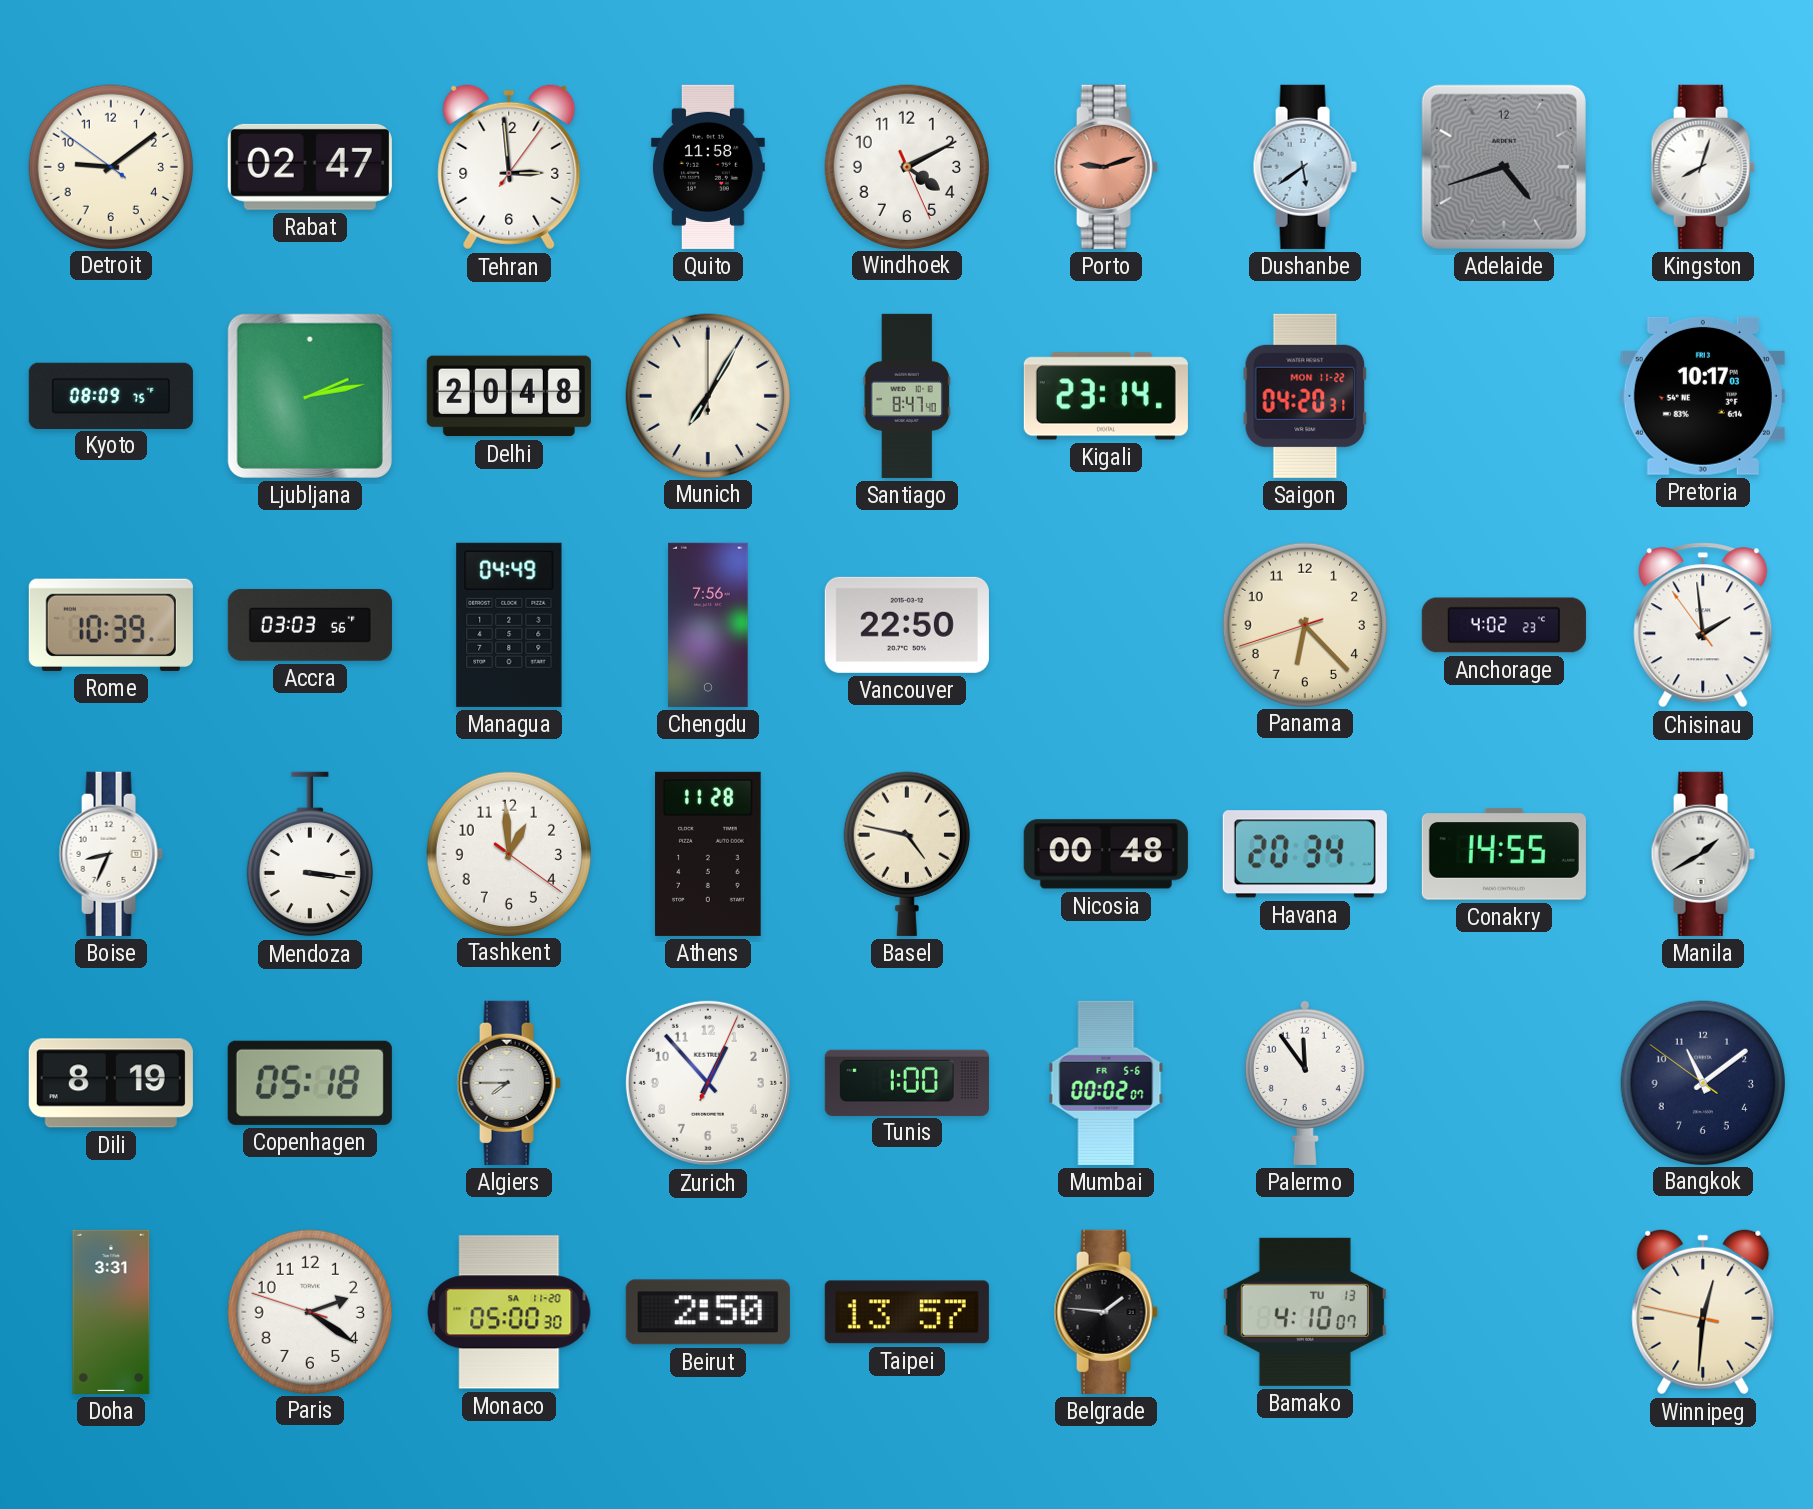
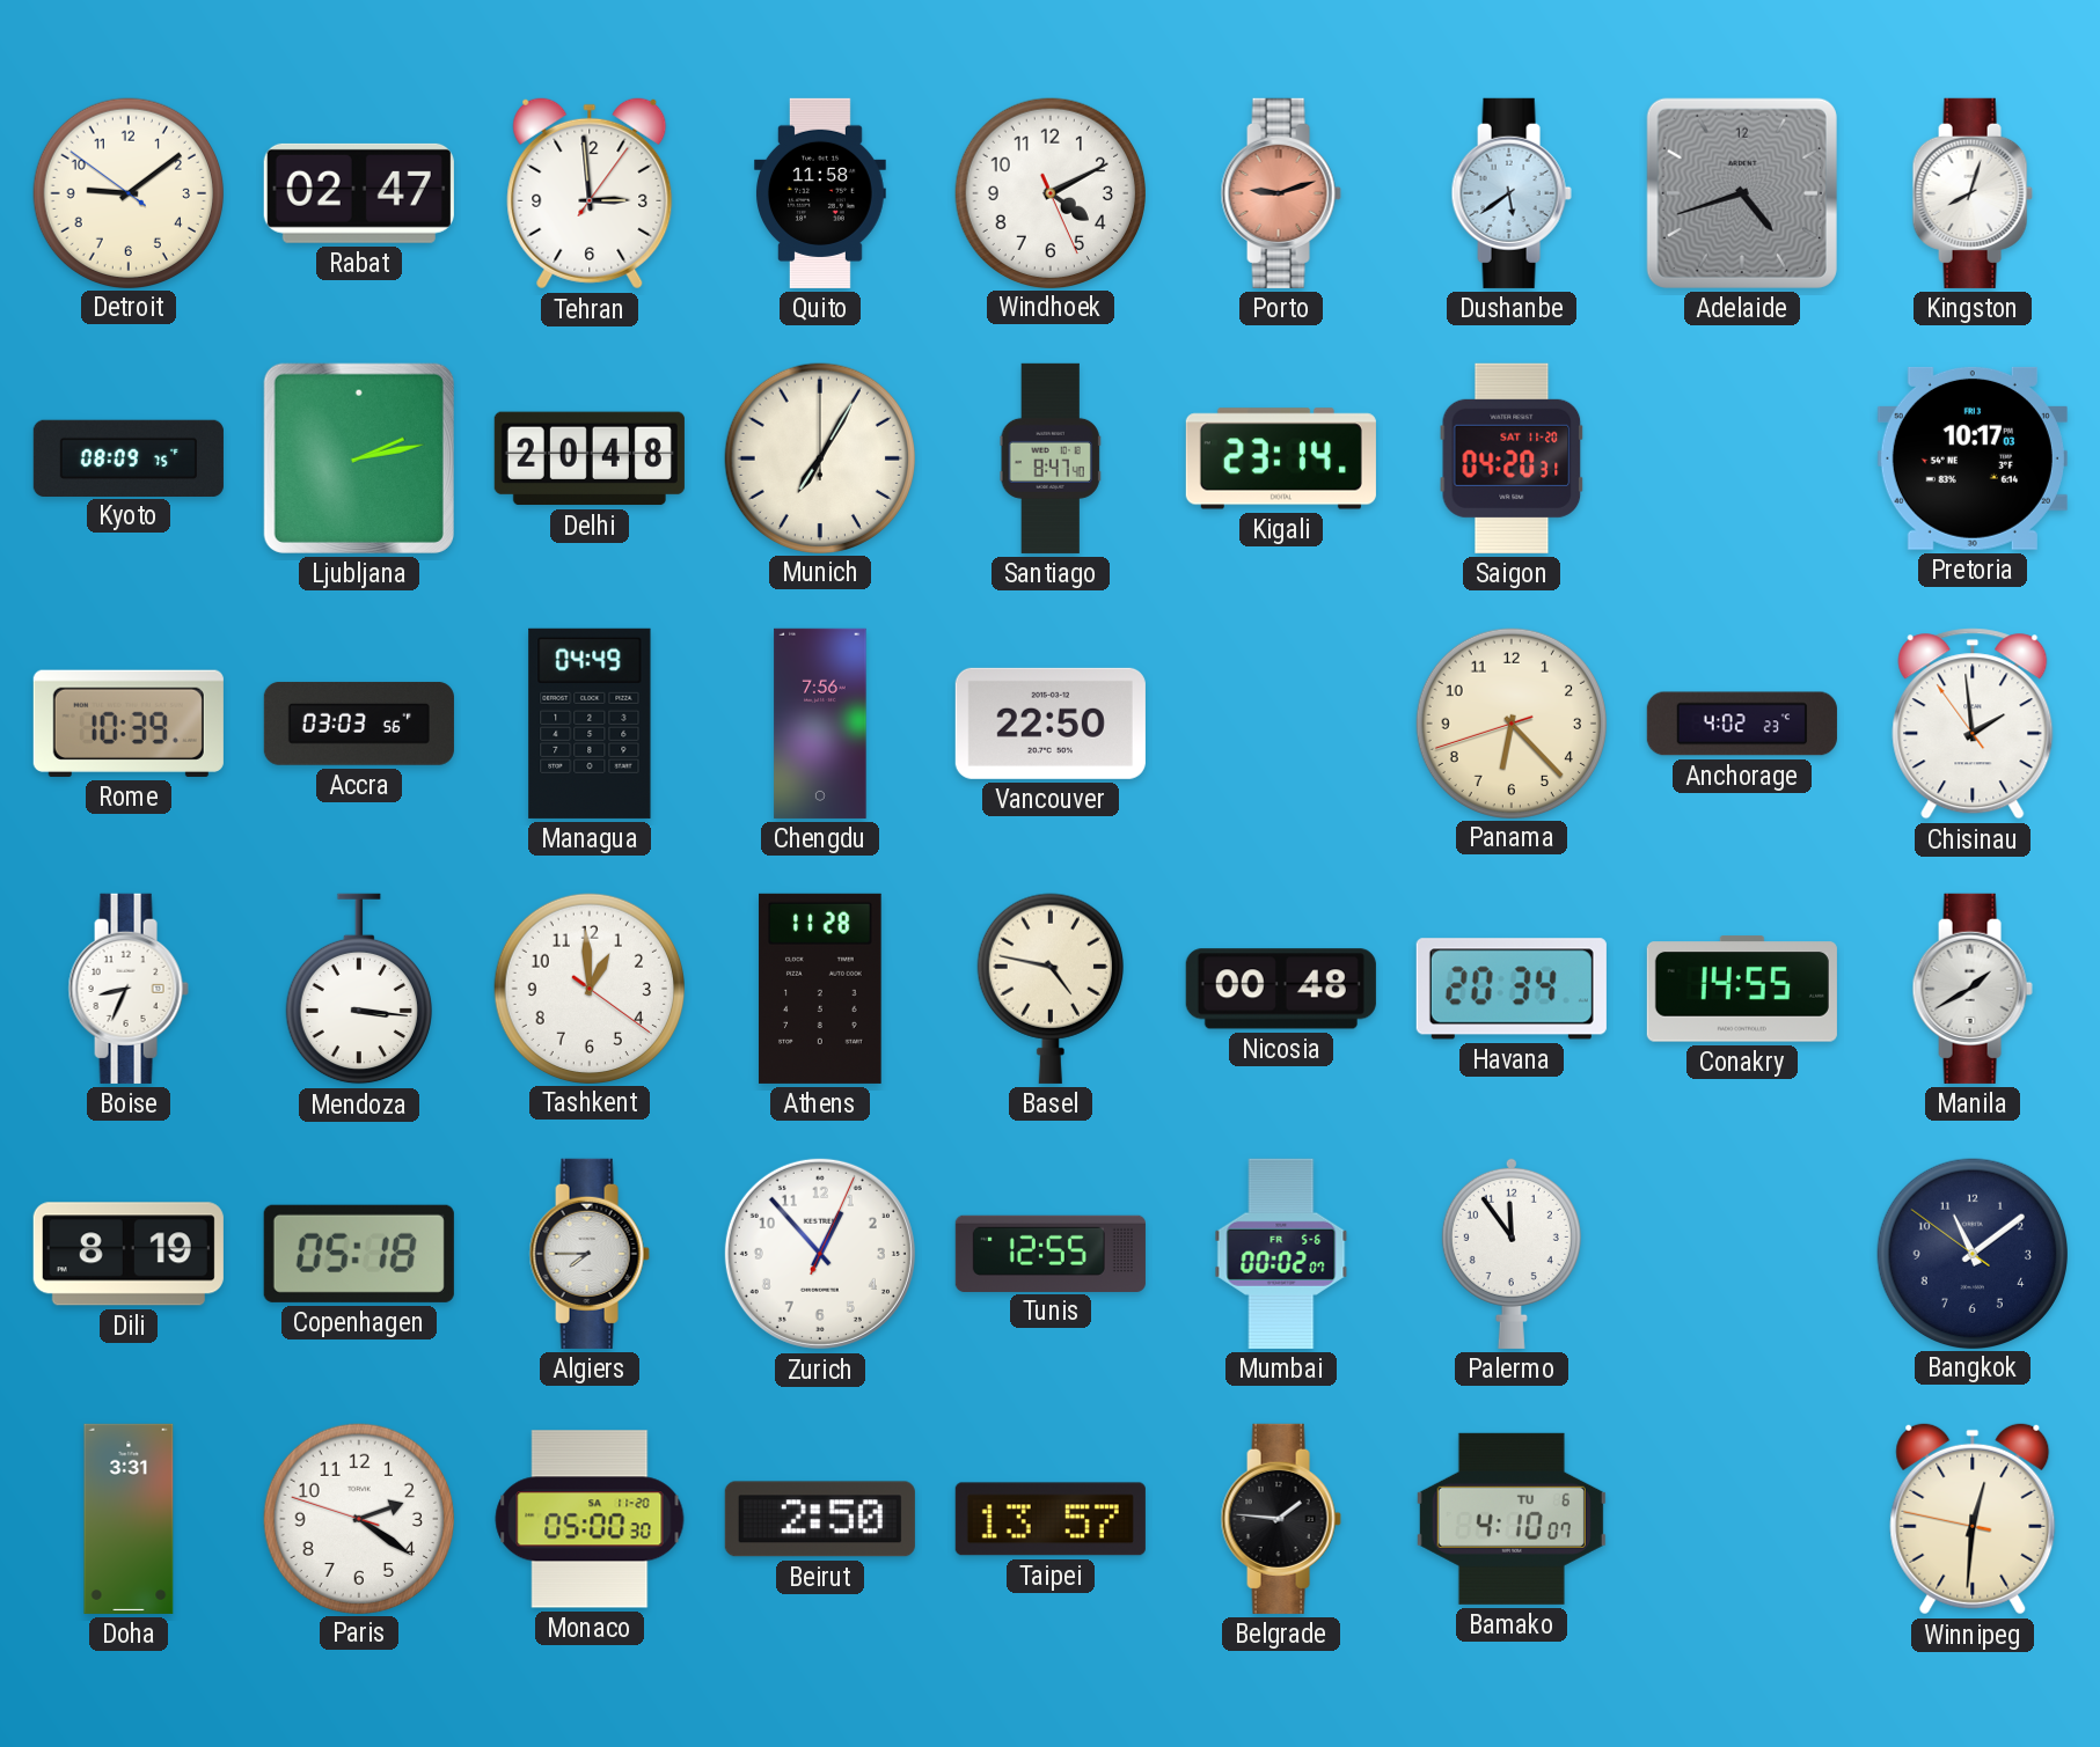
Saigon date: MON 11-22 -> SAT 11-20 (1512, 458)
Tunis: 1:00 -> 12:55 (1051, 1253)
Bamako date: TU 13 -> TU 6 (1512, 1519)
